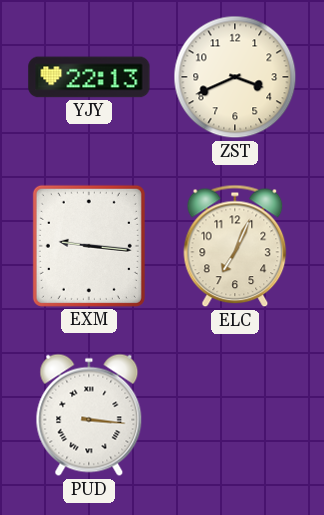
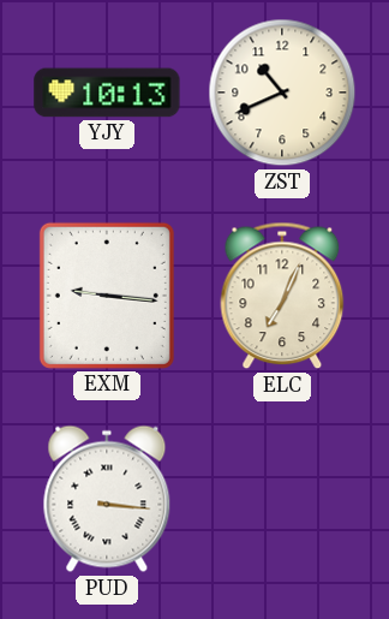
YJY: 22:13 -> 10:13 (107, 93)
ZST: 3:41 -> 10:41 (282, 93)
